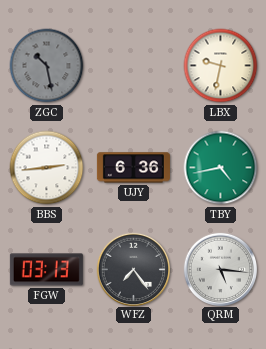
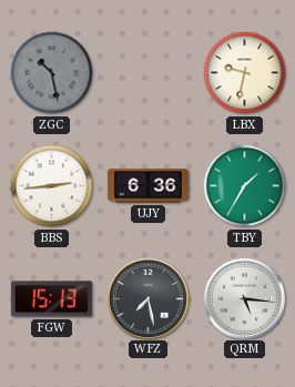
TBY: 4:43 -> 1:35 (245, 186)
FGW: 03:13 -> 15:13 (51, 299)
WFZ: 7:24 -> 7:28 (147, 298)
